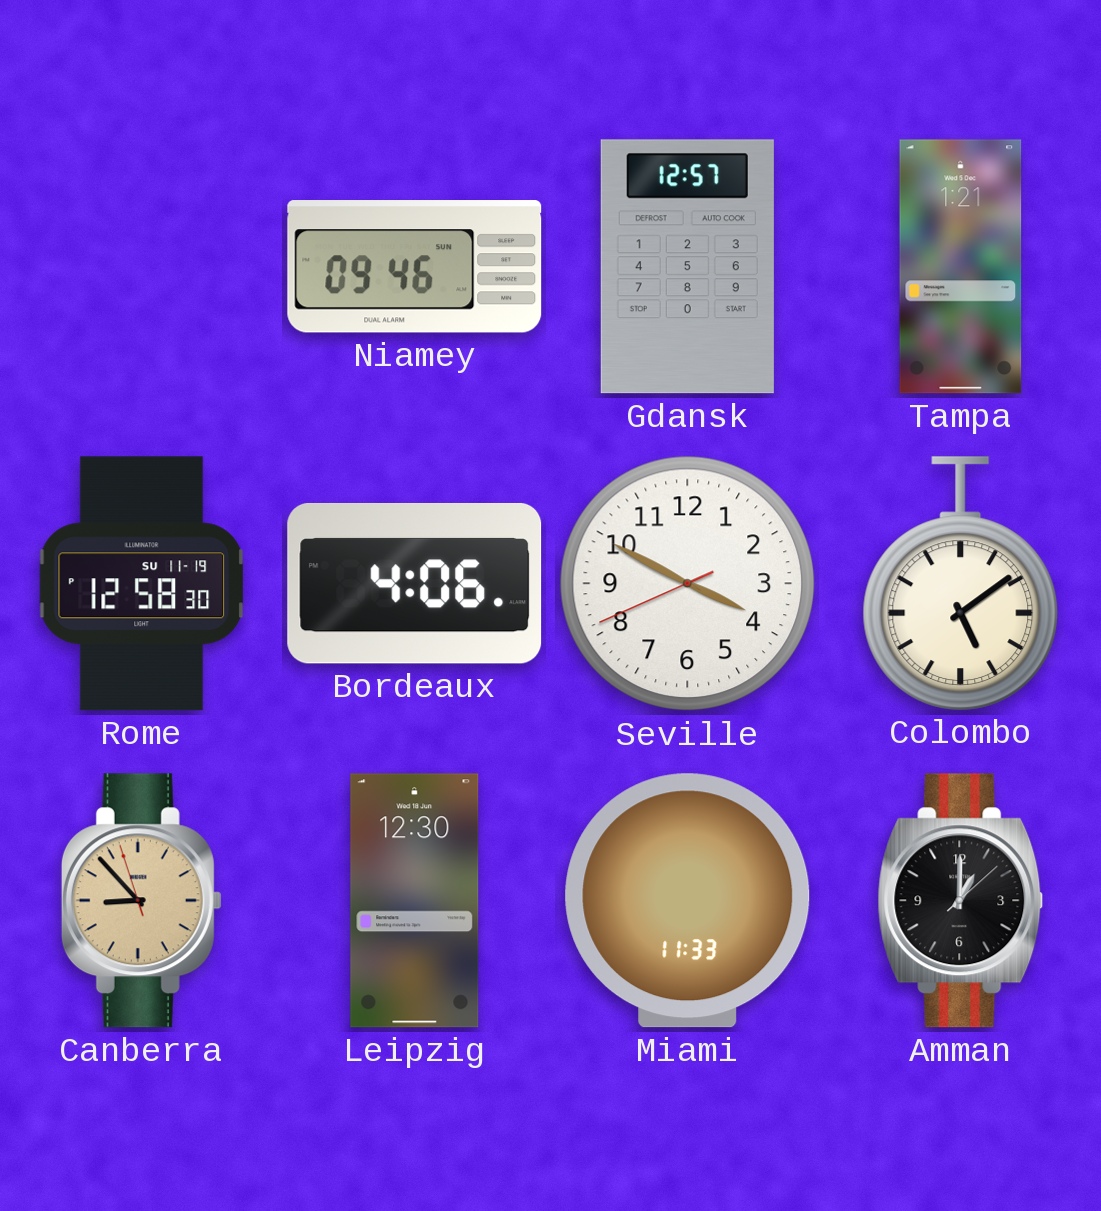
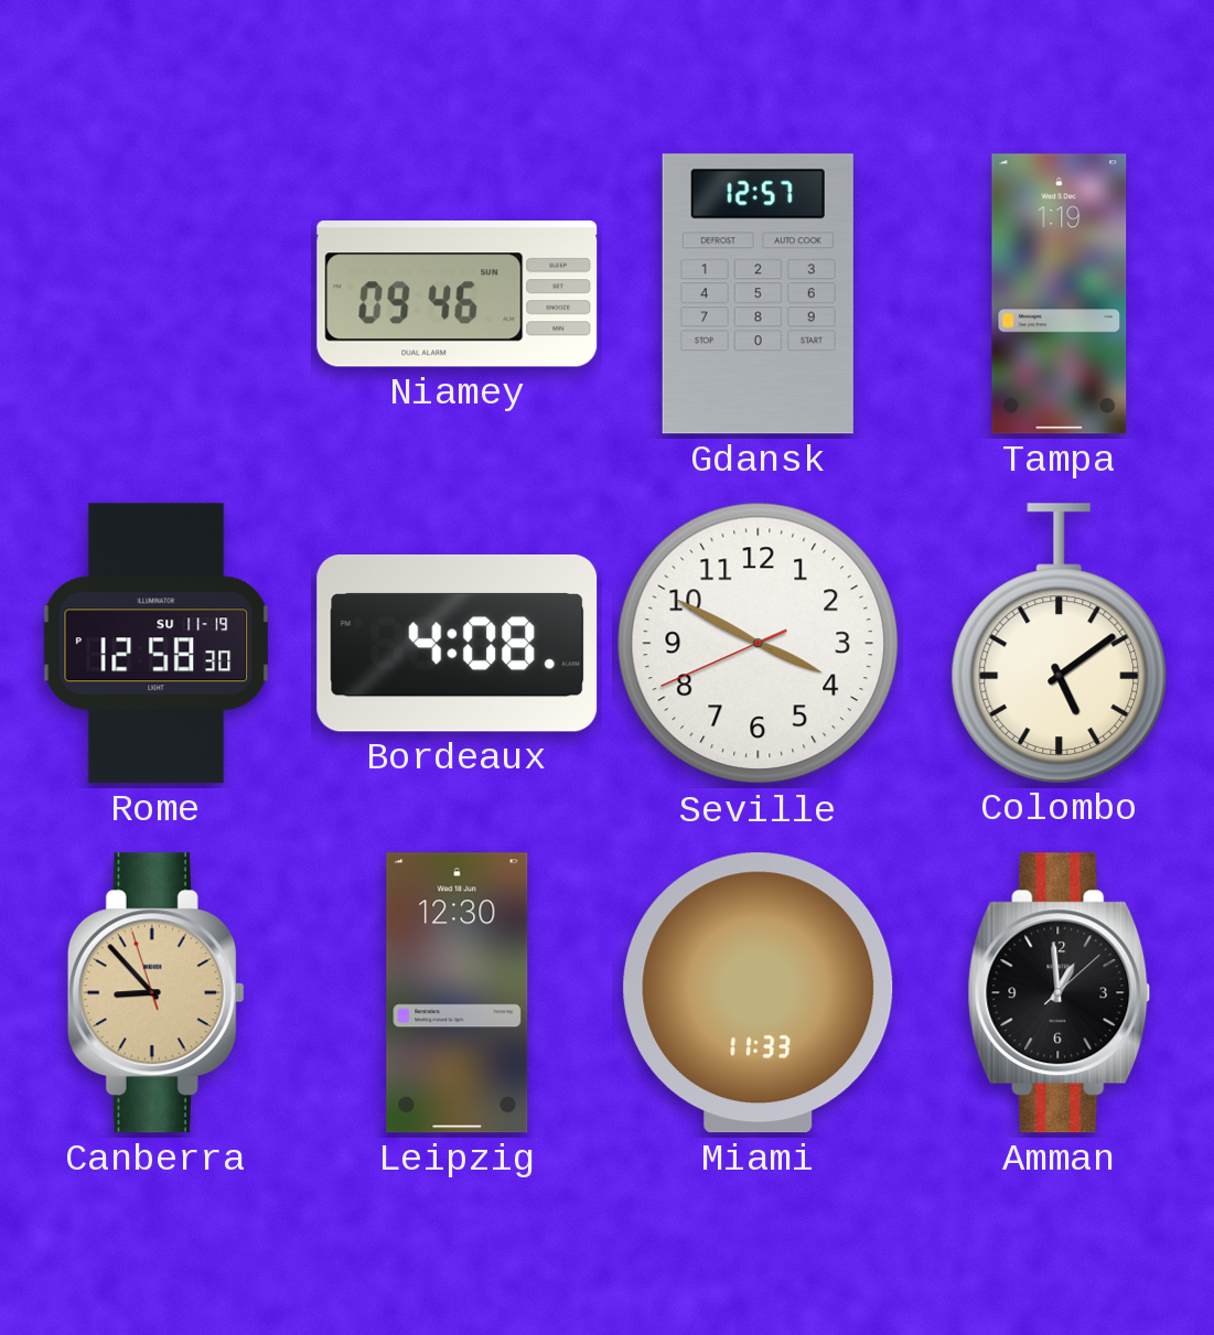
Tampa: 1:21 -> 1:19 (1060, 294)
Bordeaux: 4:06 -> 4:08 (458, 643)
Amman: 1:00 -> 12:59 (1060, 993)
